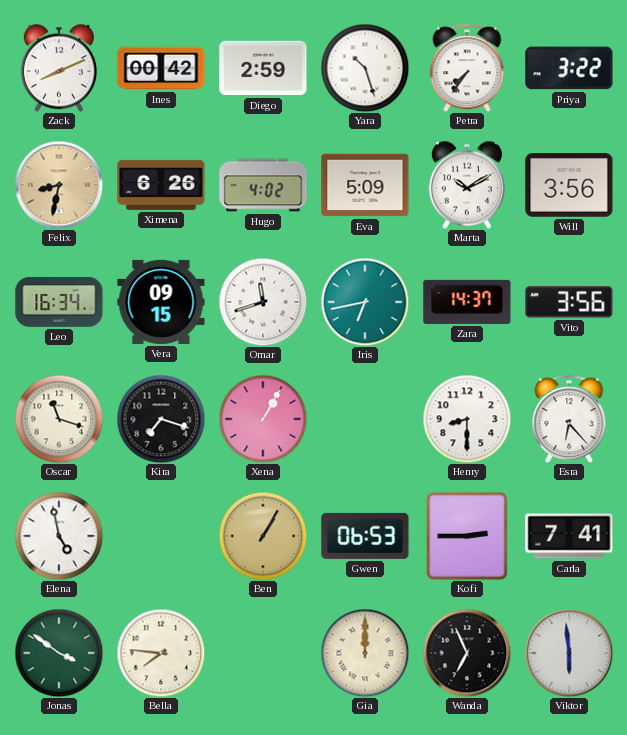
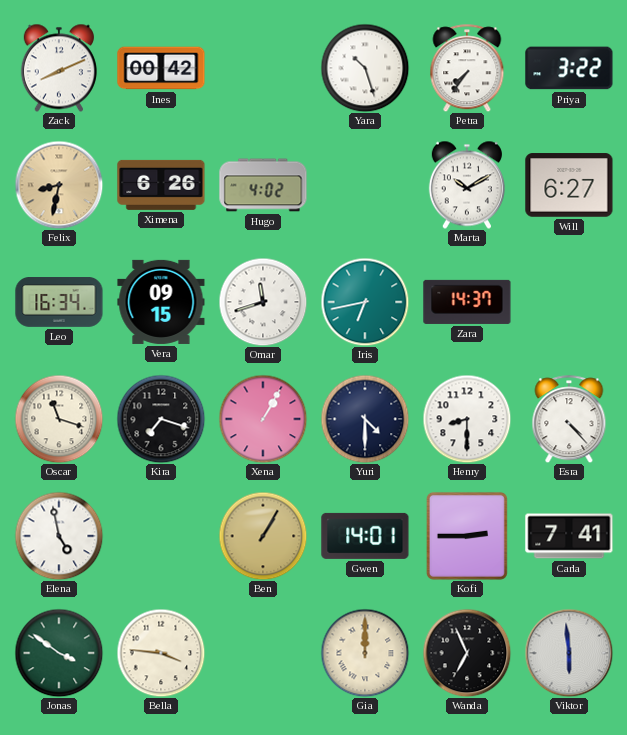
Diego: 2:59 -> none (263, 68)
Eva: 5:09 -> none (365, 185)
Will: 3:56 -> 6:27 (569, 185)
Vito: 3:56 -> none (569, 302)
Yuri: none -> 4:30 (365, 419)
Esra: 6:23 -> 4:23 (569, 419)
Gwen: 06:53 -> 14:01 (365, 536)
Bella: 7:46 -> 3:46 (161, 653)
